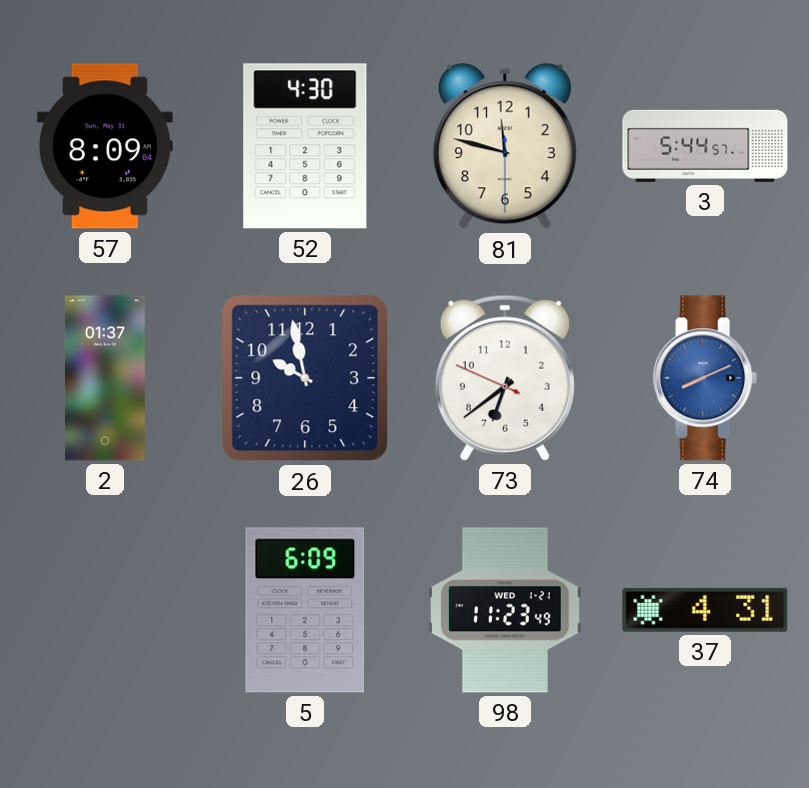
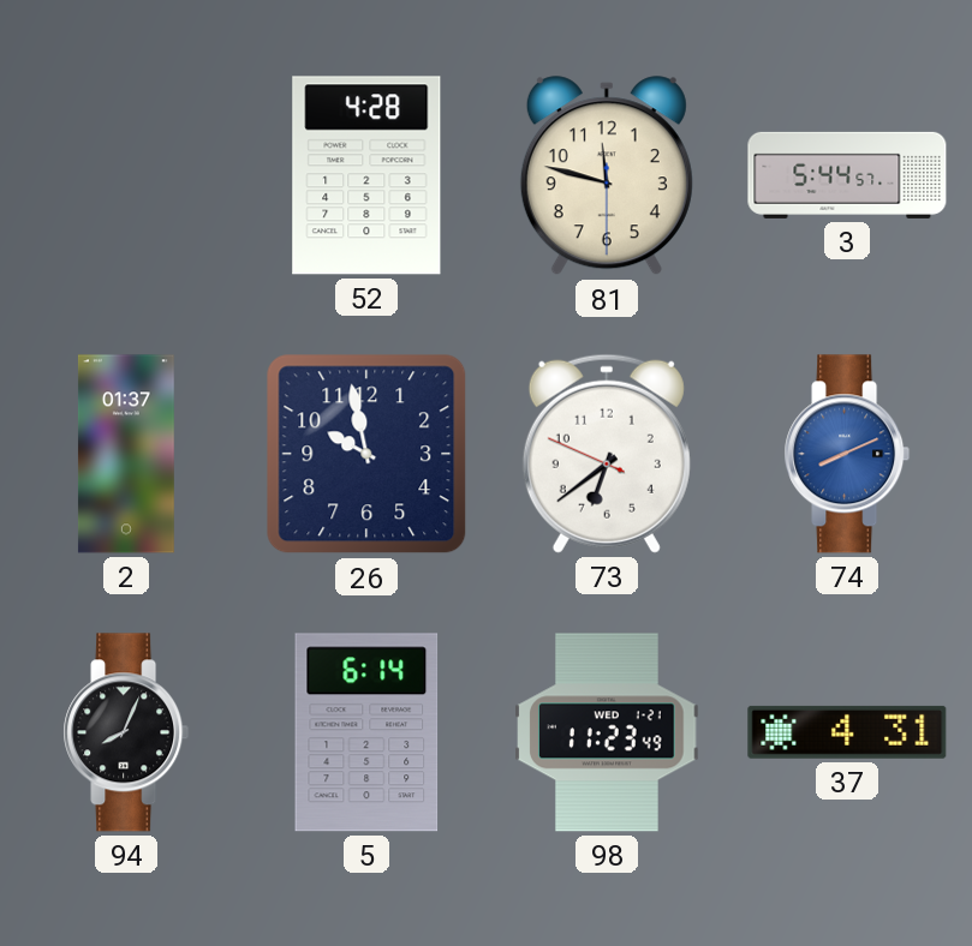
57: 8:09 -> none (105, 146)
52: 4:30 -> 4:28 (366, 175)
94: none -> 8:04 (126, 732)
5: 6:09 -> 6:14 (366, 732)
